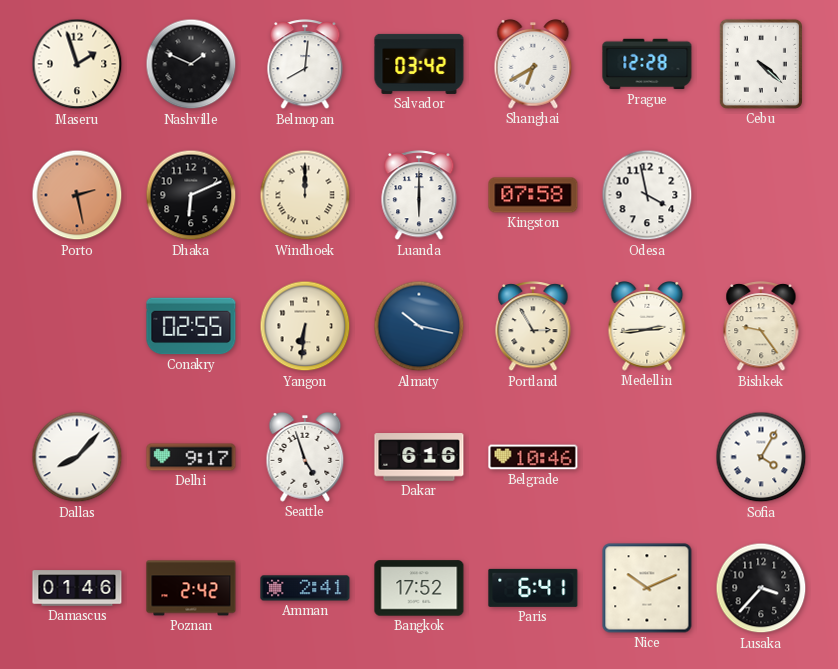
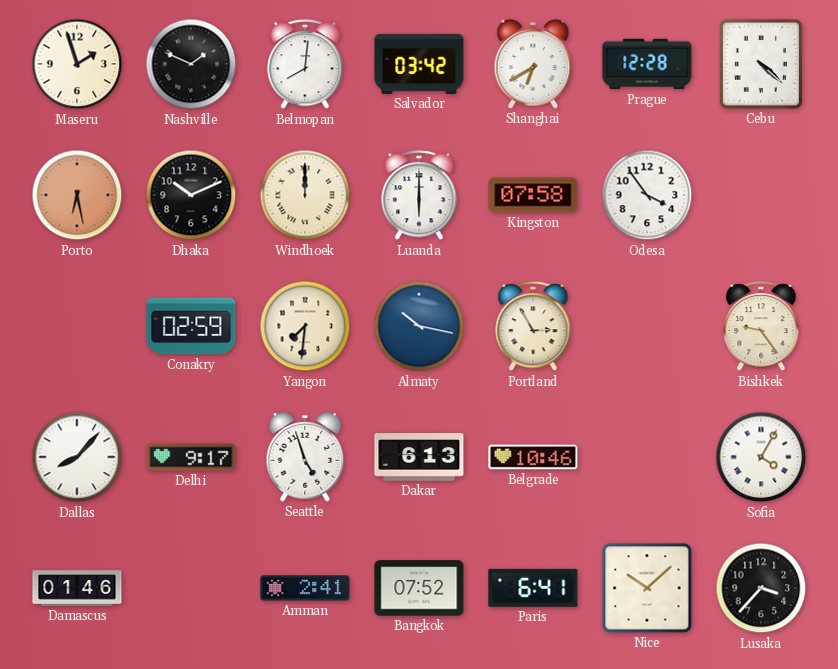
Porto: 2:28 -> 6:28 (77, 195)
Dhaka: 6:11 -> 10:11 (191, 195)
Odesa: 3:58 -> 3:54 (647, 195)
Conakry: 02:55 -> 02:59 (191, 326)
Yangon: 6:31 -> 7:31 (305, 326)
Medellin: 2:44 -> none (647, 327)
Dakar: 6:16 -> 6:13 (419, 457)
Poznan: 2:42 -> none (191, 588)
Bangkok: 17:52 -> 07:52 (419, 588)
Nice: 10:11 -> 10:08 (647, 588)
